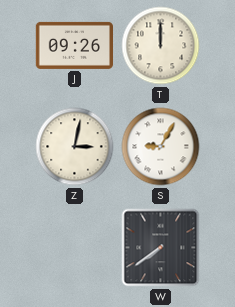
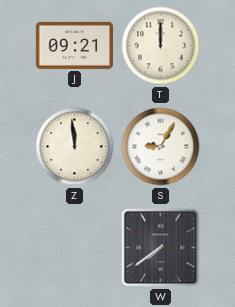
J: 09:26 -> 09:21 (74, 45)
Z: 3:02 -> 11:59 (75, 147)
